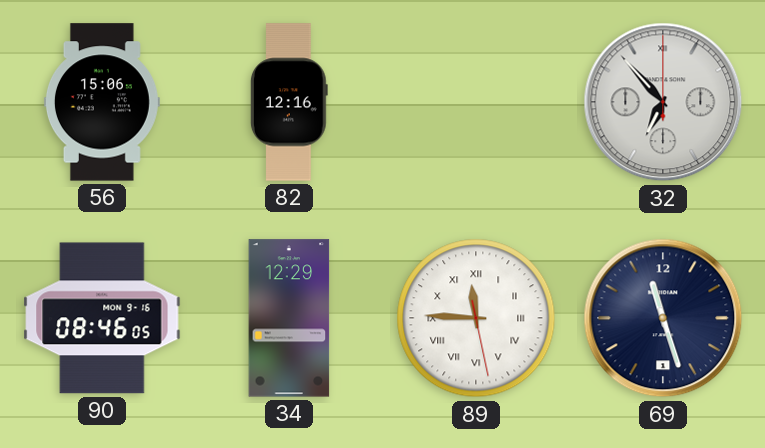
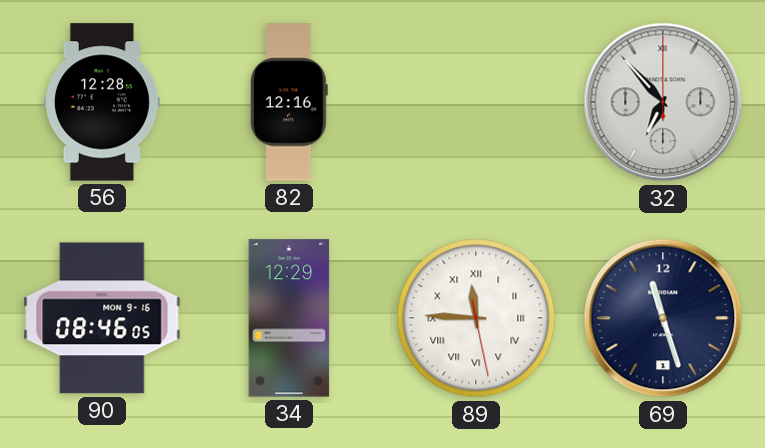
56: 15:06 -> 12:28 (102, 102)
